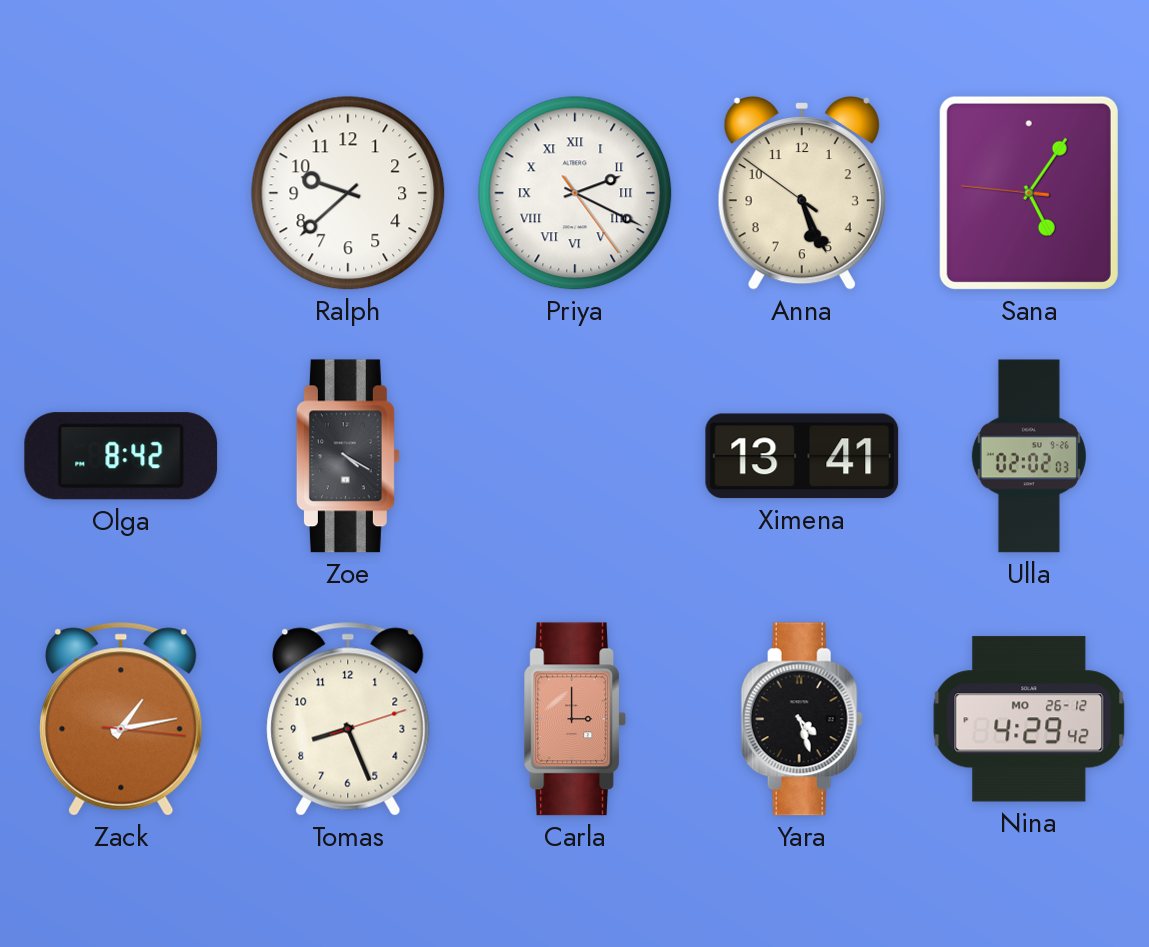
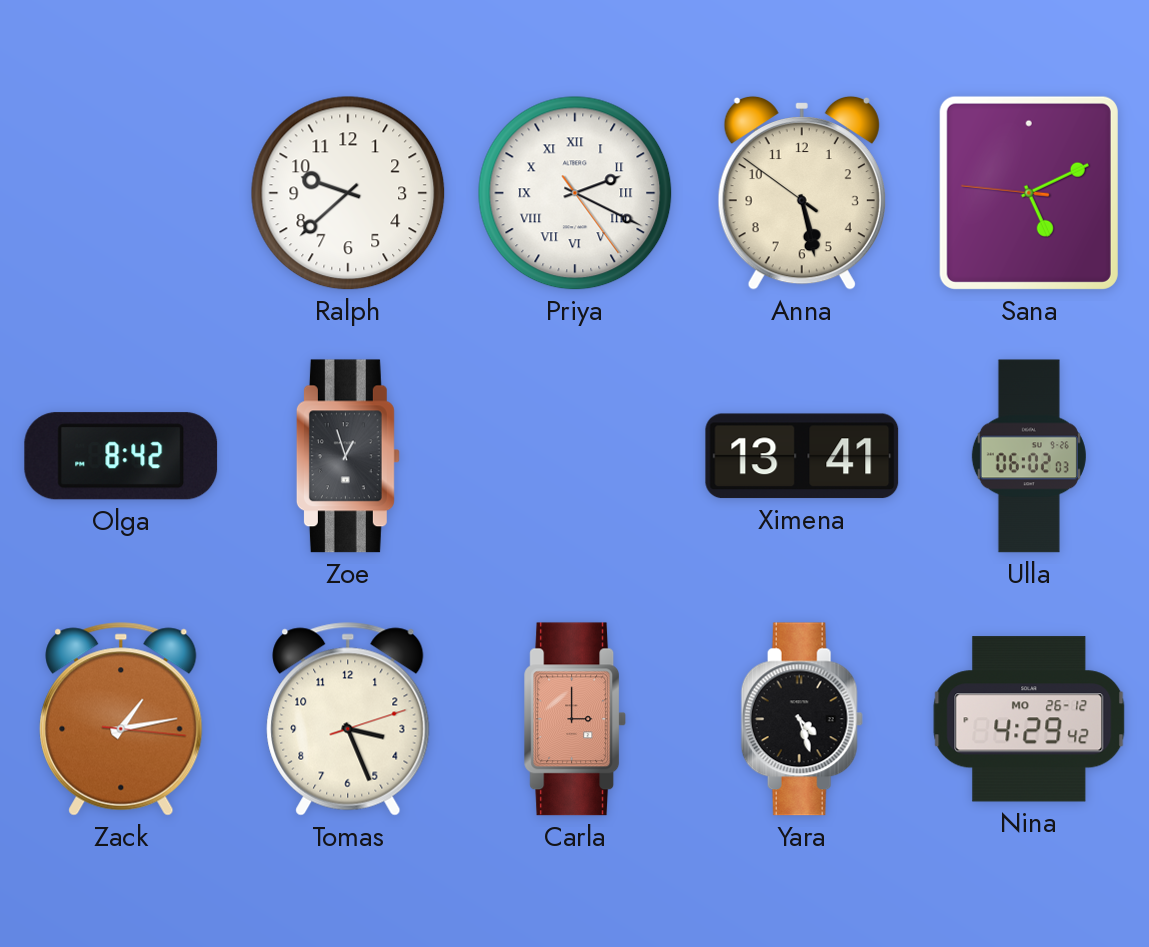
Anna: 5:25 -> 5:27 (802, 193)
Sana: 5:05 -> 5:10 (1029, 193)
Zoe: 4:20 -> 12:57 (348, 456)
Ulla: 02:02 -> 06:02 (1029, 456)
Tomas: 8:26 -> 3:26 (348, 719)
